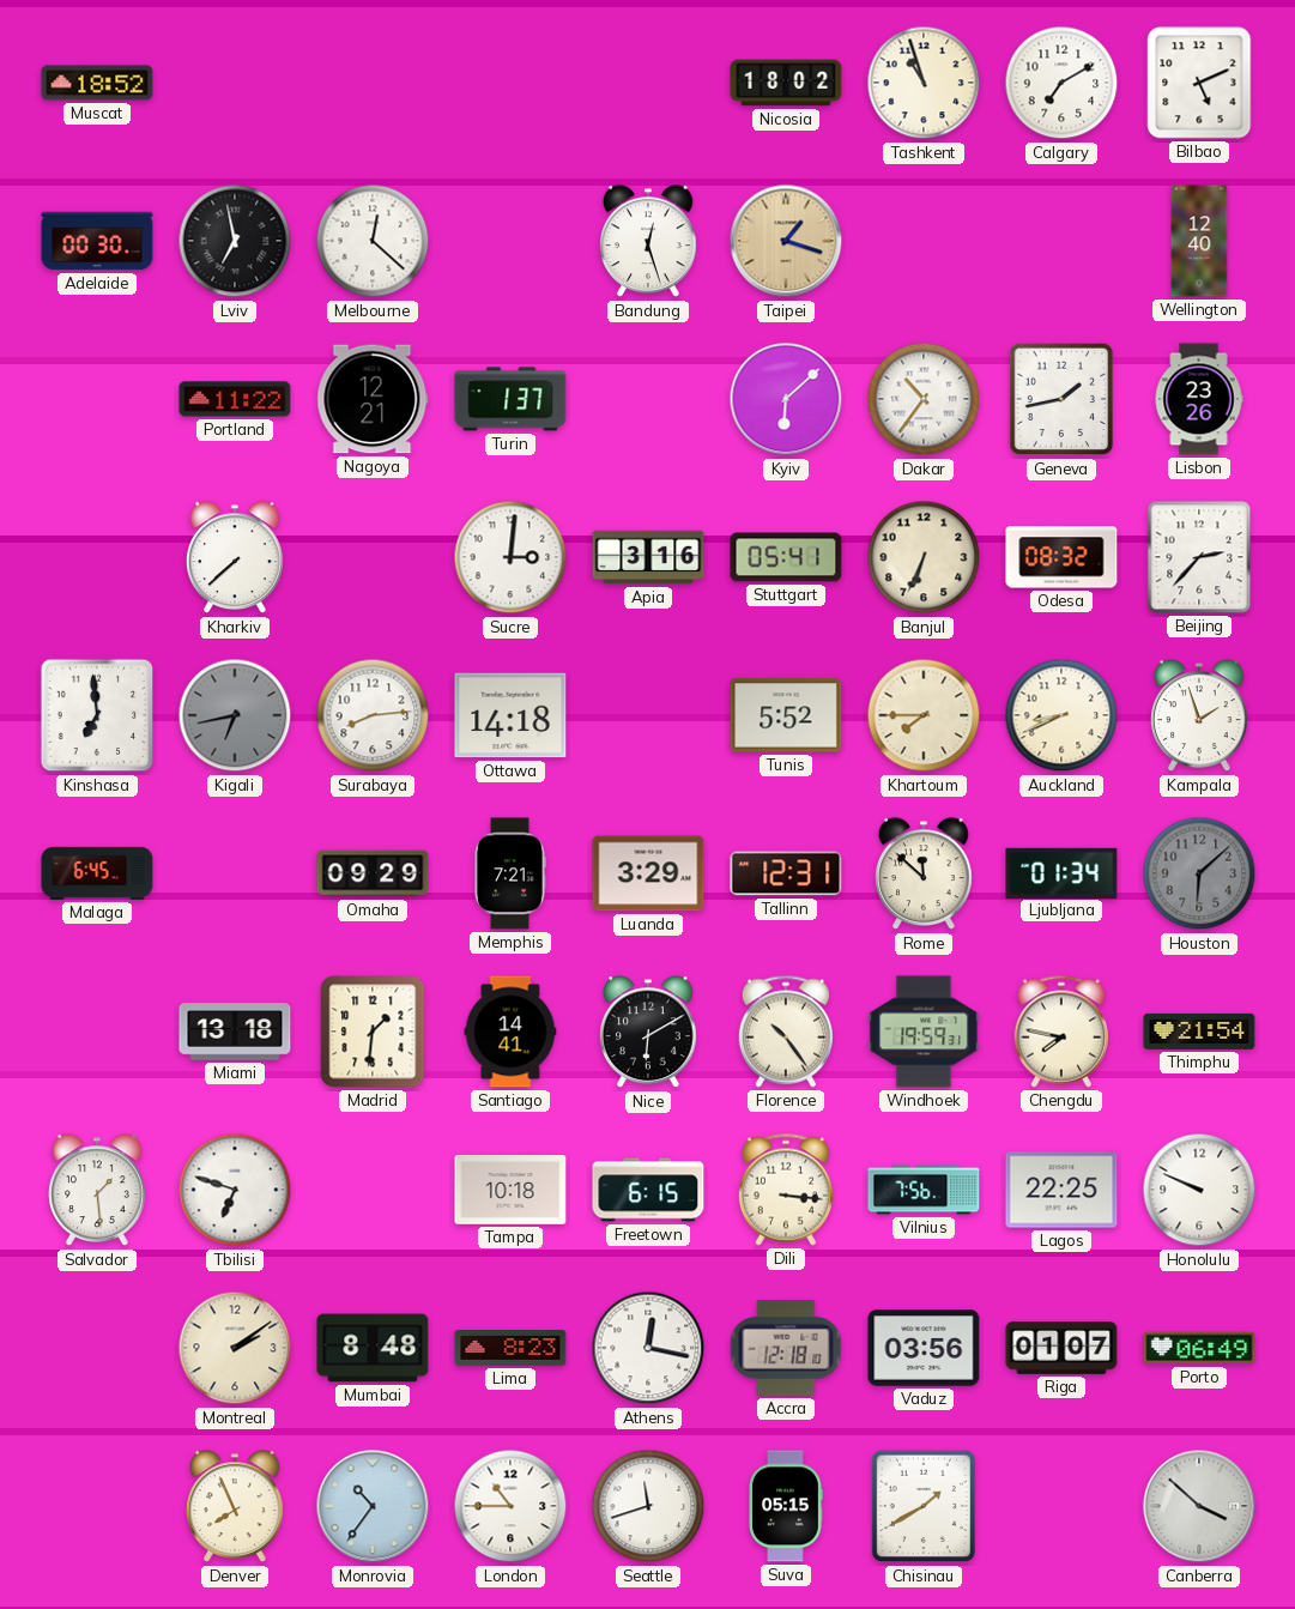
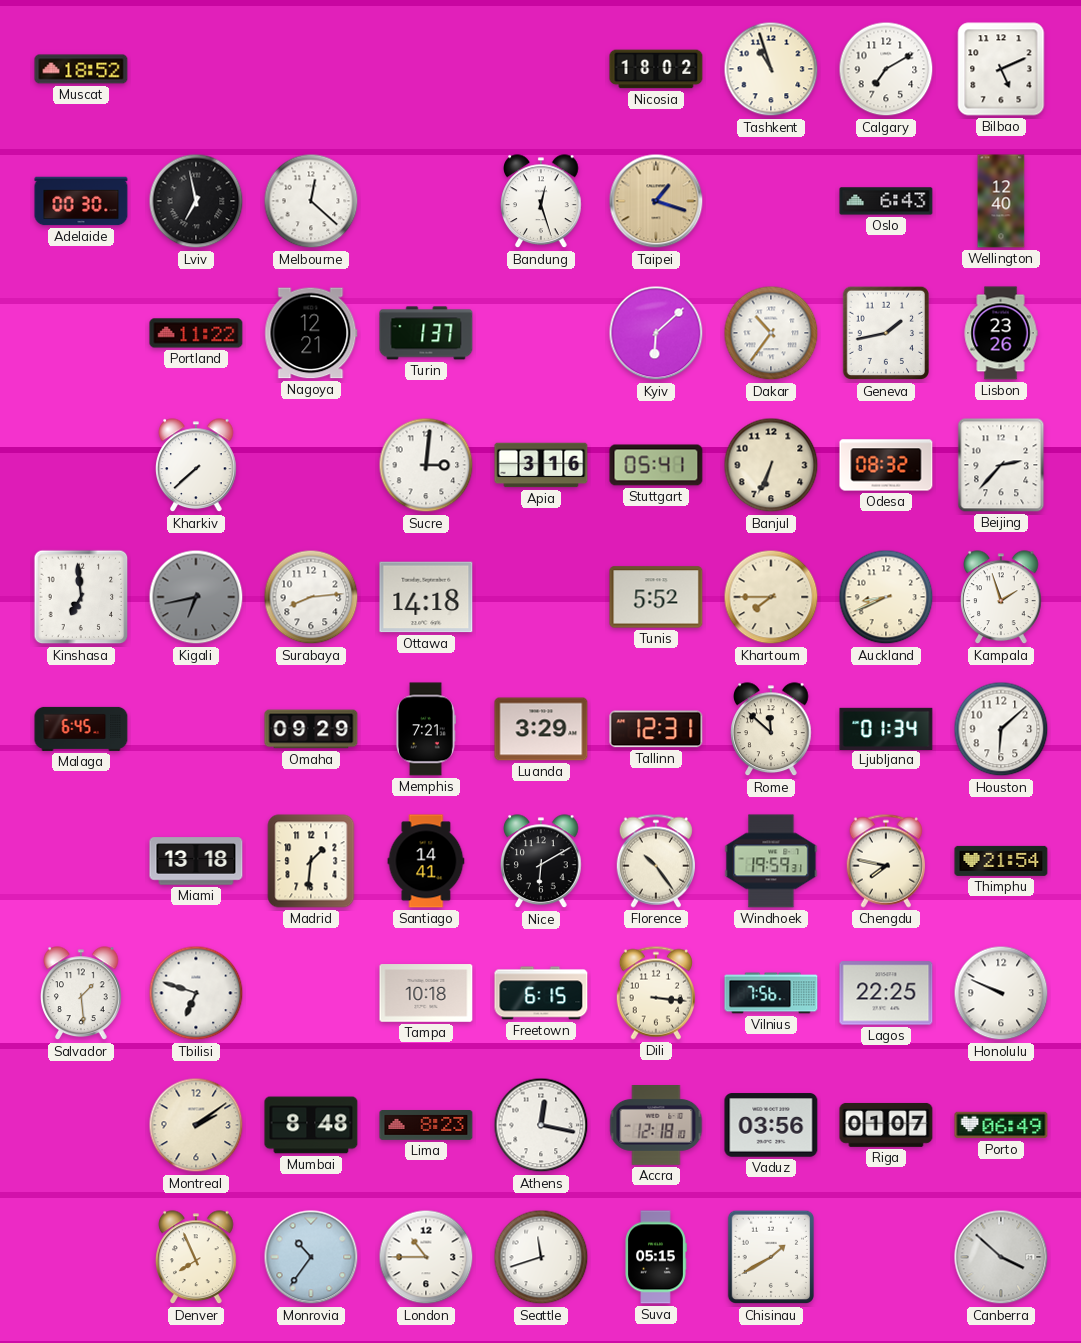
Oslo: none -> 6:43 (886, 201)
Houston dial: grey -> white (1001, 729)
